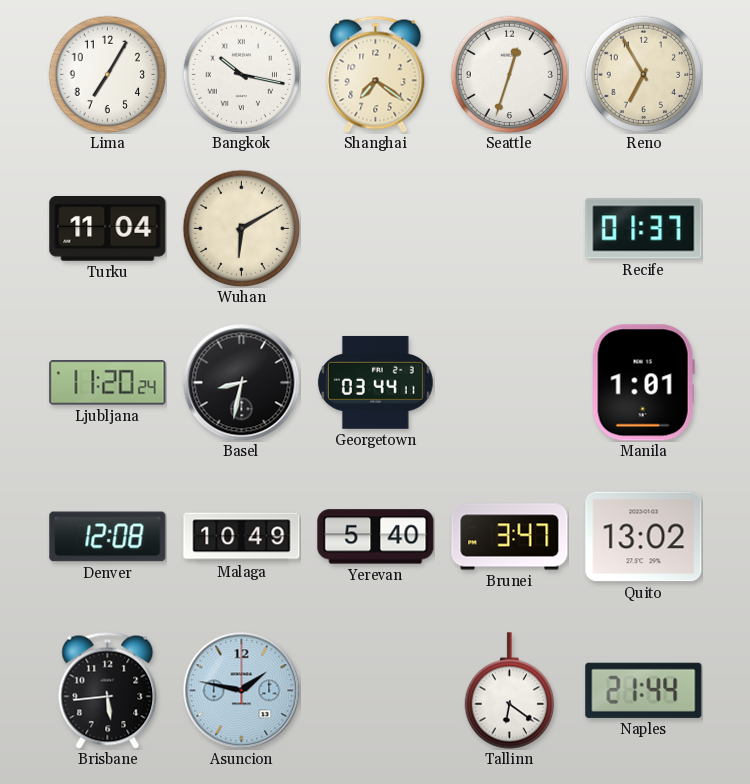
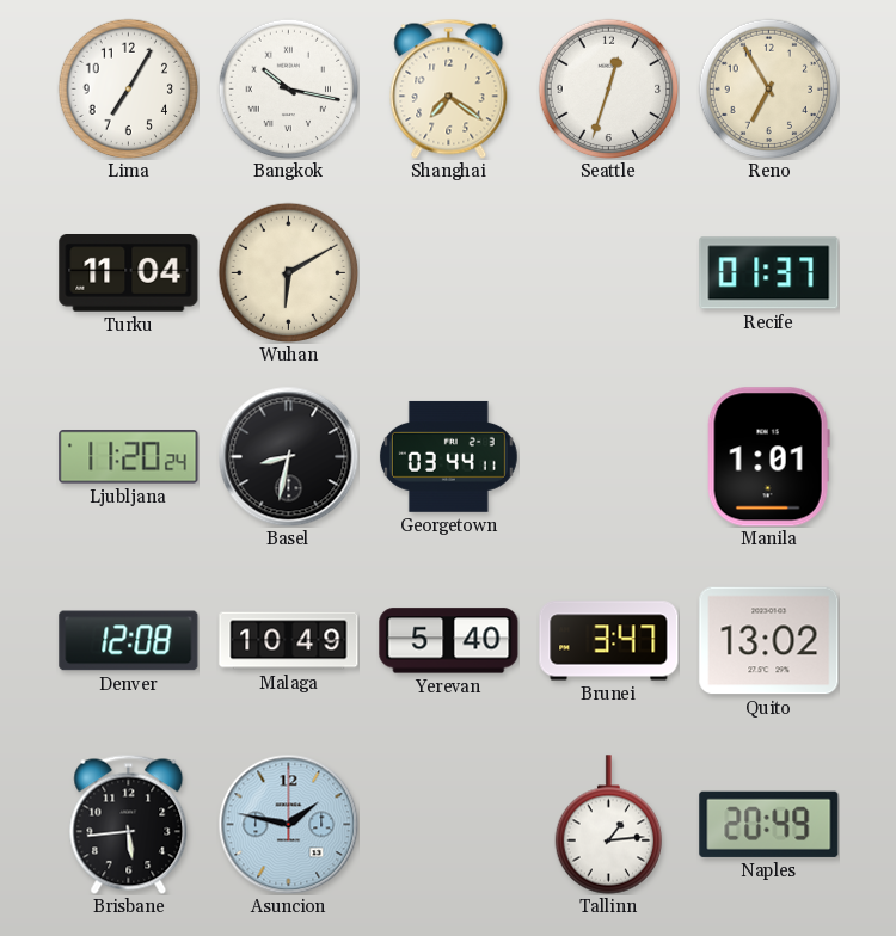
Tallinn: 6:21 -> 1:14 (608, 825)
Naples: 21:44 -> 20:49 (769, 824)
